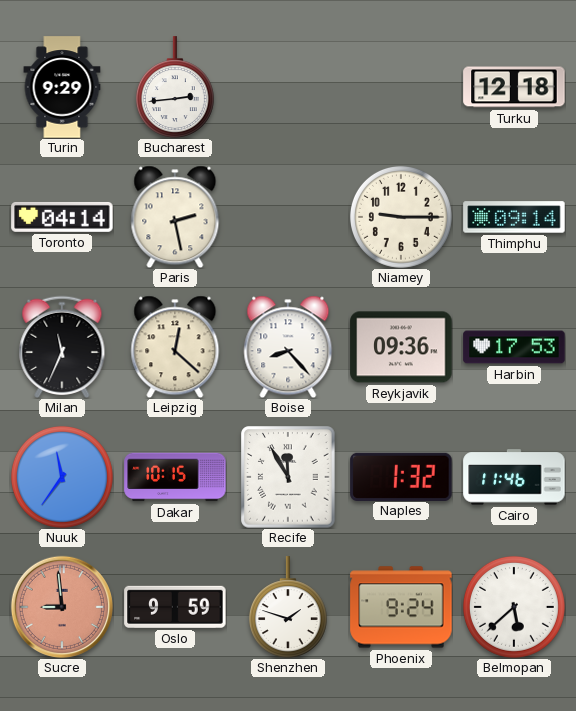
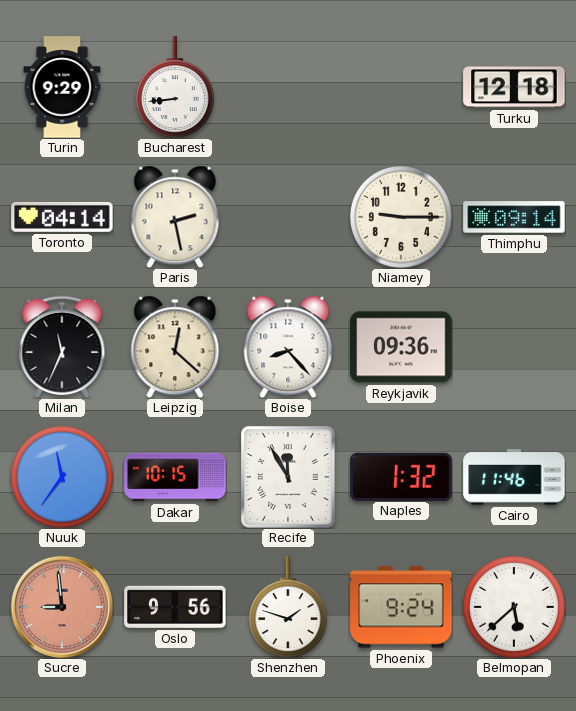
Bucharest: 2:44 -> 8:44 (175, 87)
Harbin: 17:53 -> none (514, 347)
Oslo: 9:59 -> 9:56 (175, 607)
